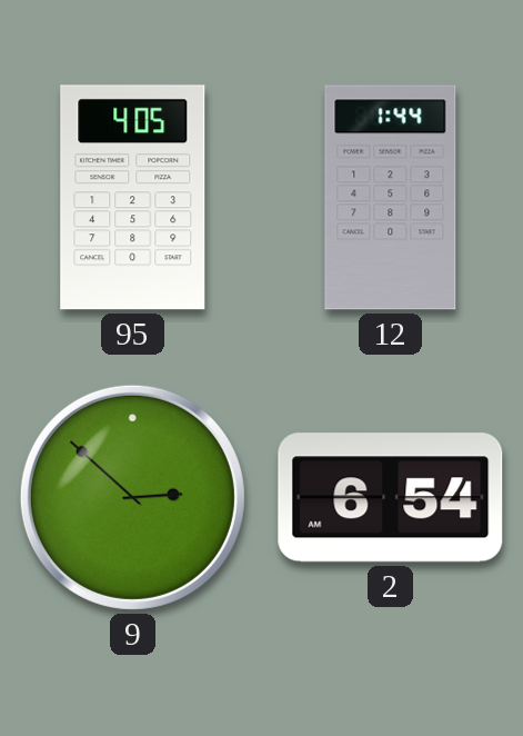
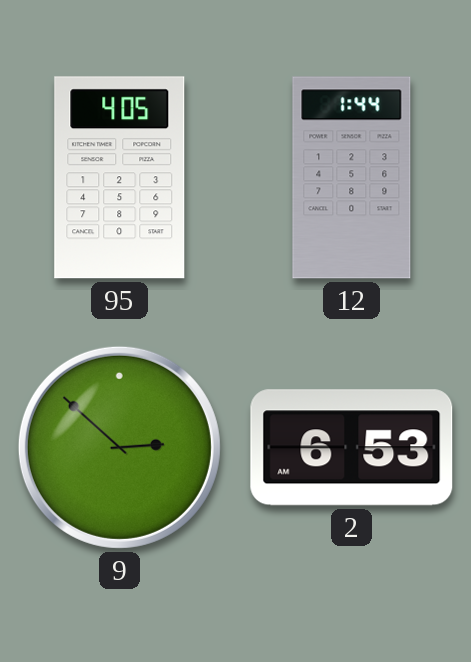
2: 6:54 -> 6:53 (352, 448)
